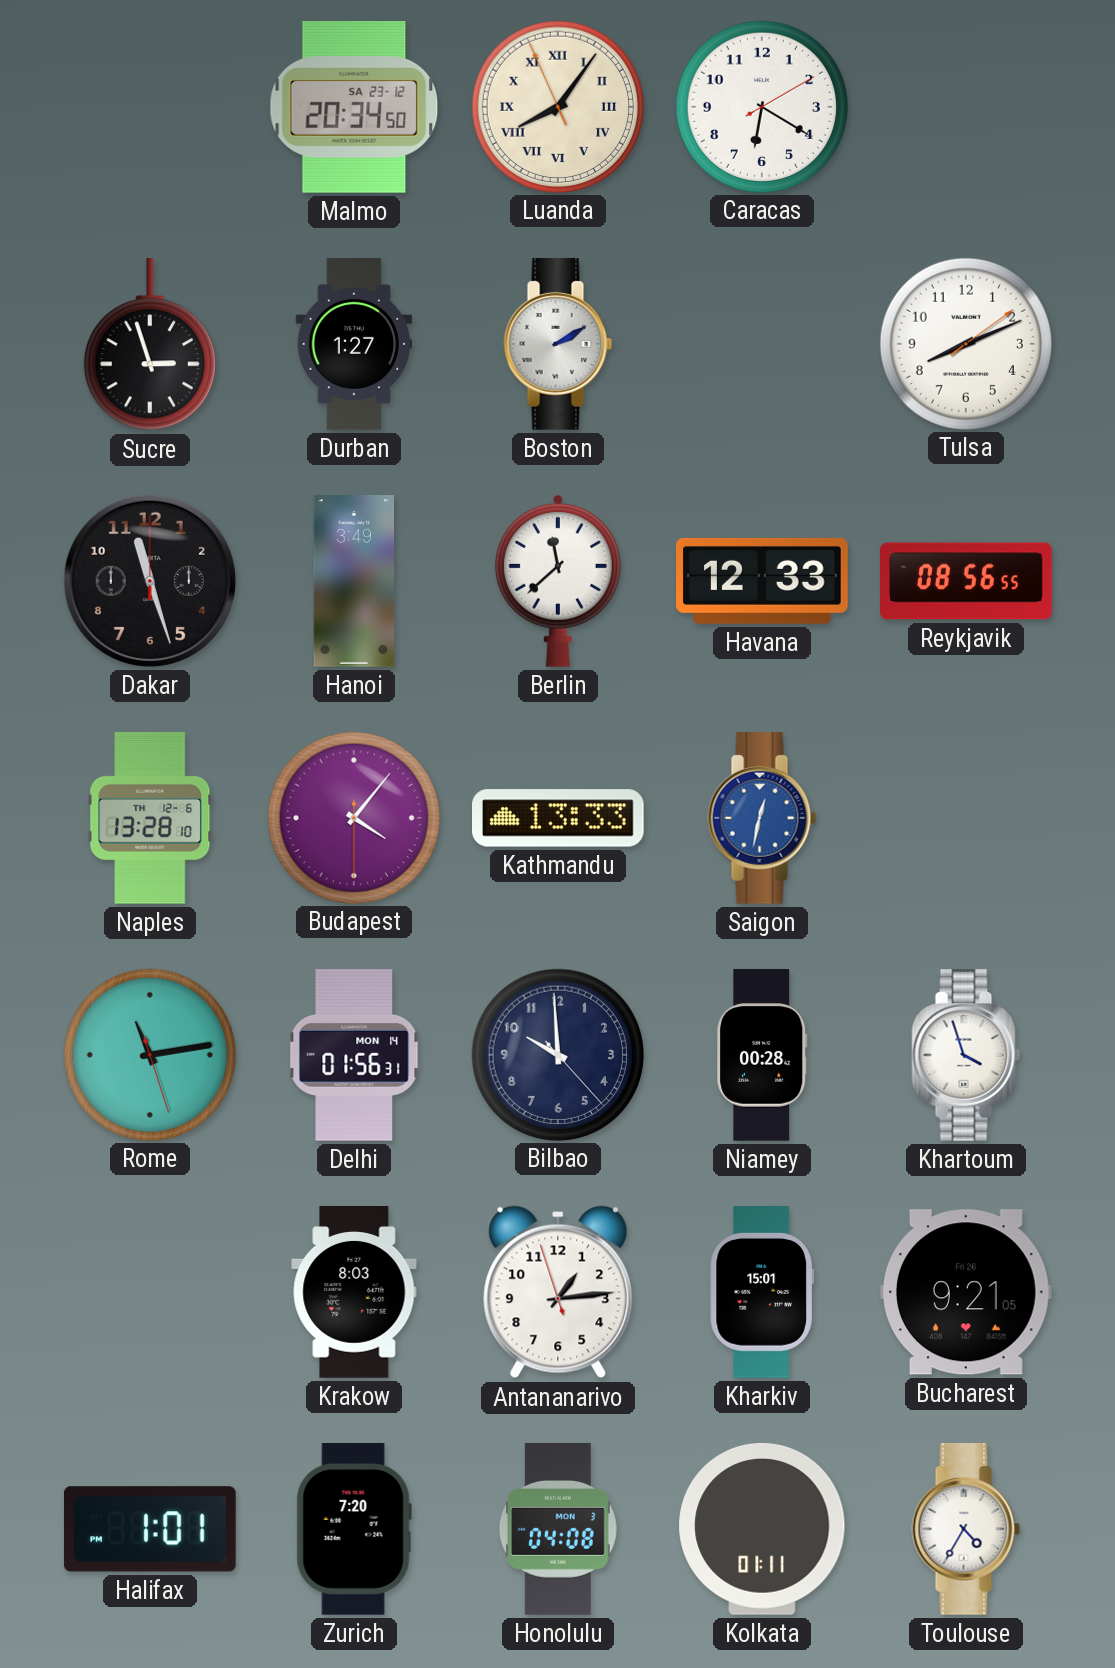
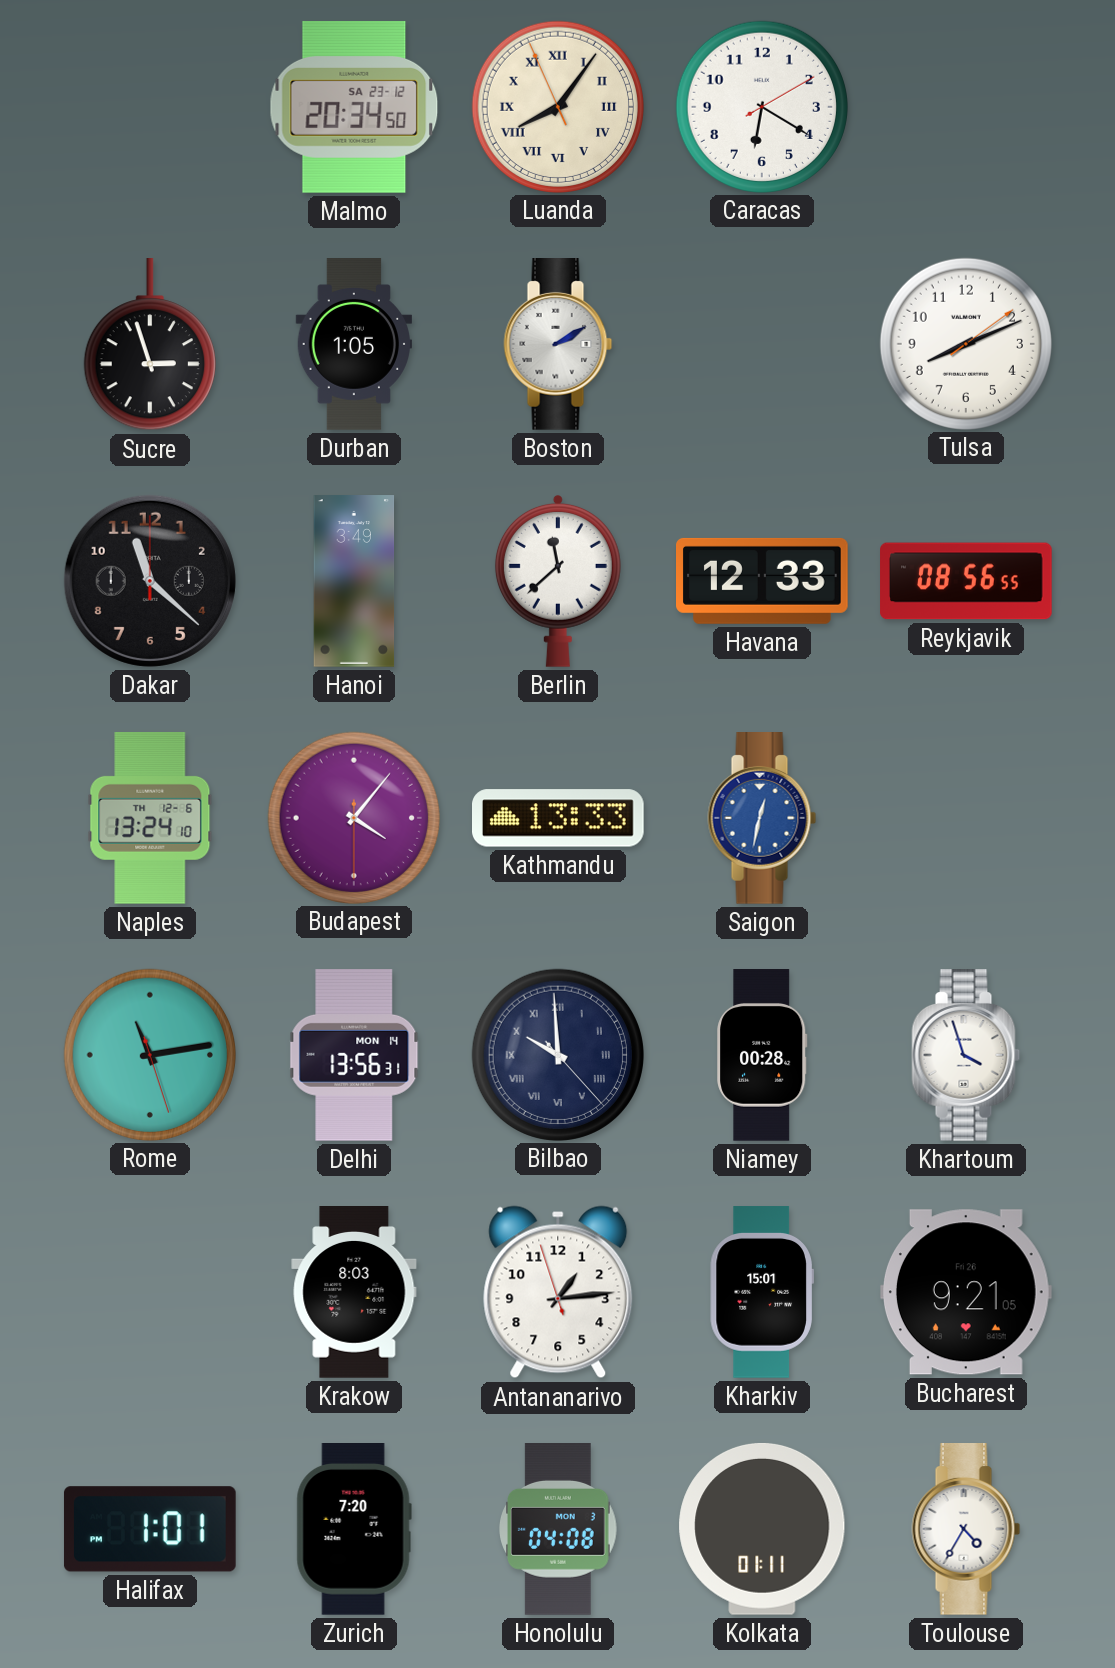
Durban: 1:27 -> 1:05 (353, 344)
Dakar: 11:27 -> 11:22 (150, 581)
Naples: 13:28 -> 13:24 (150, 818)
Delhi: 01:56 -> 13:56 (354, 1056)
Bilbao numerals: Arabic -> Roman (557, 1054)
